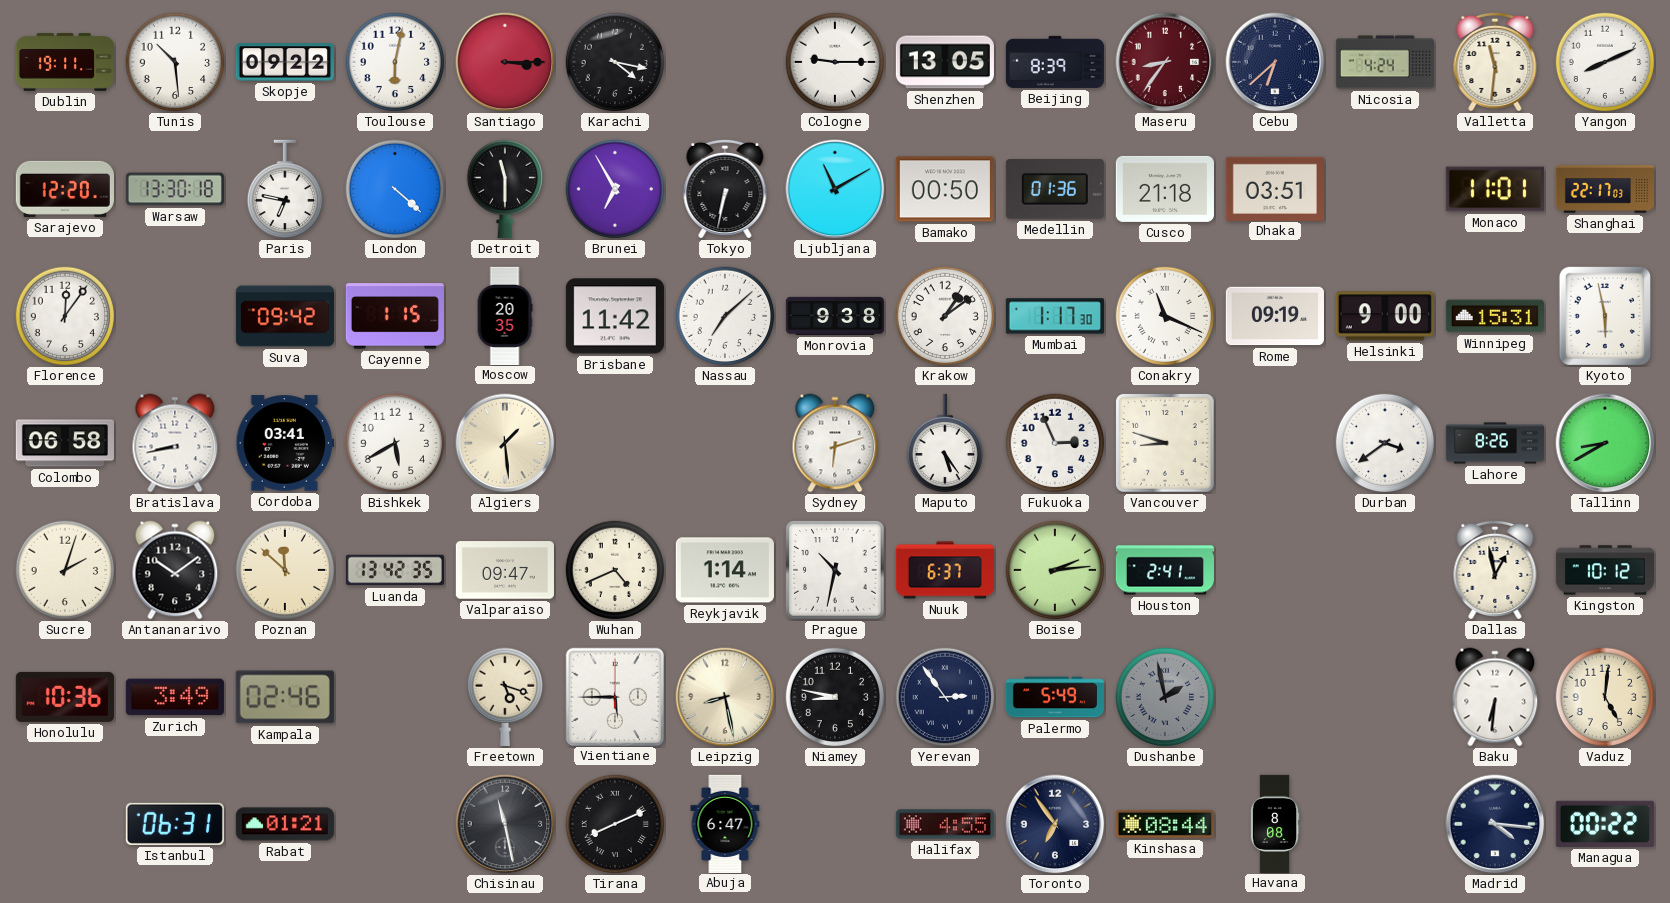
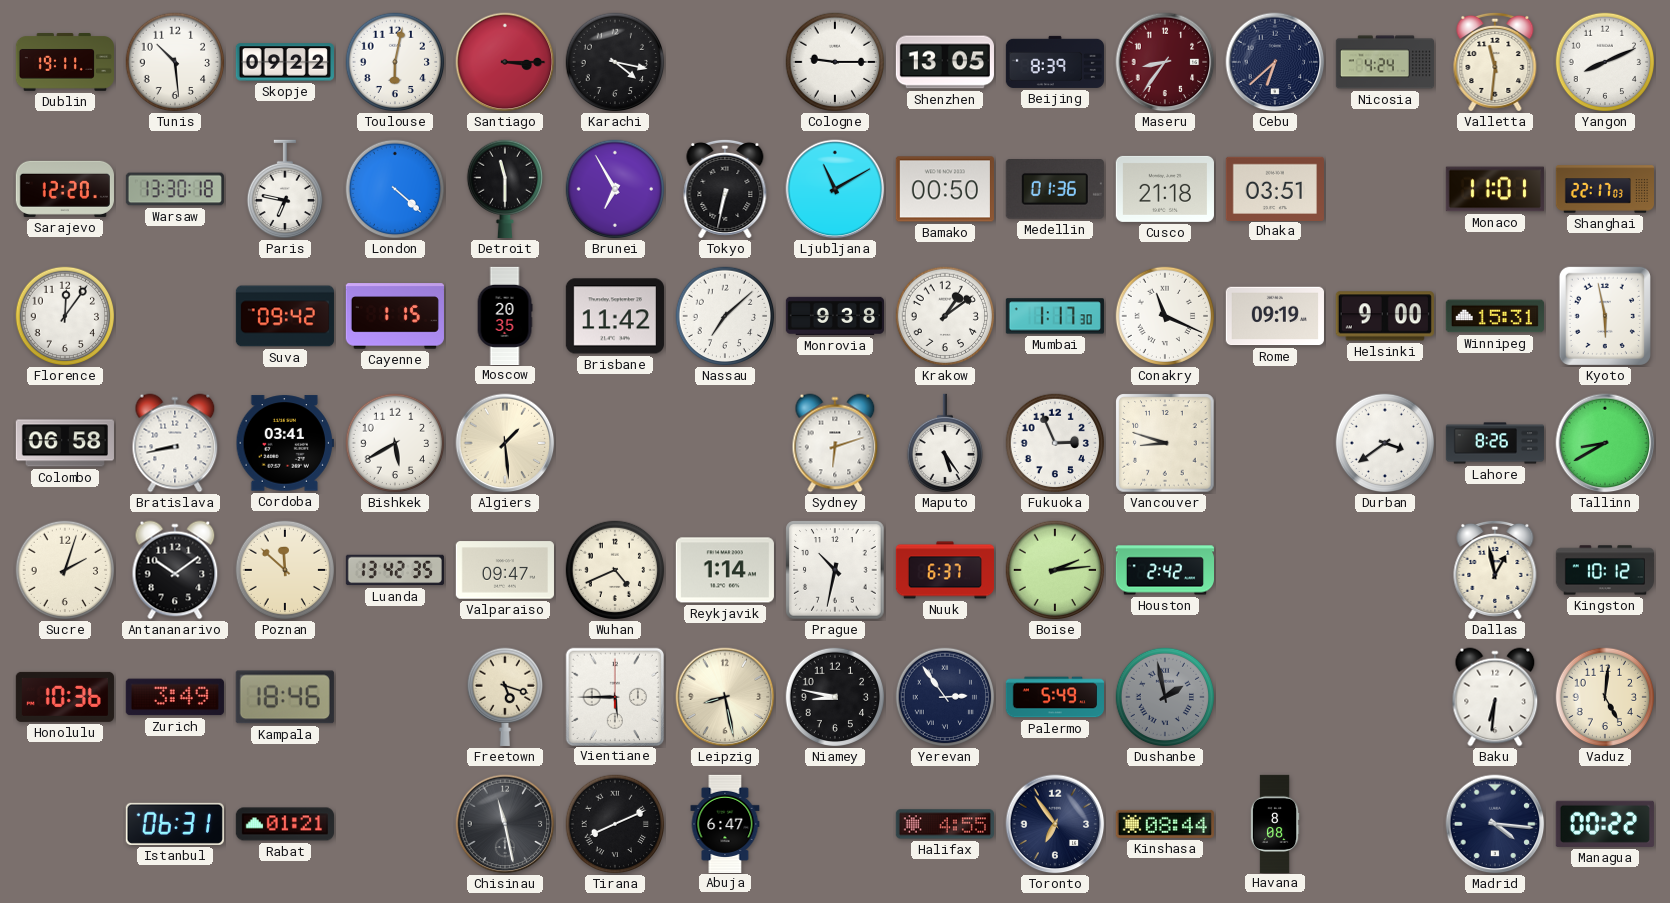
Houston: 2:41 -> 2:42 (1164, 570)
Kampala: 02:46 -> 18:46 (285, 697)
